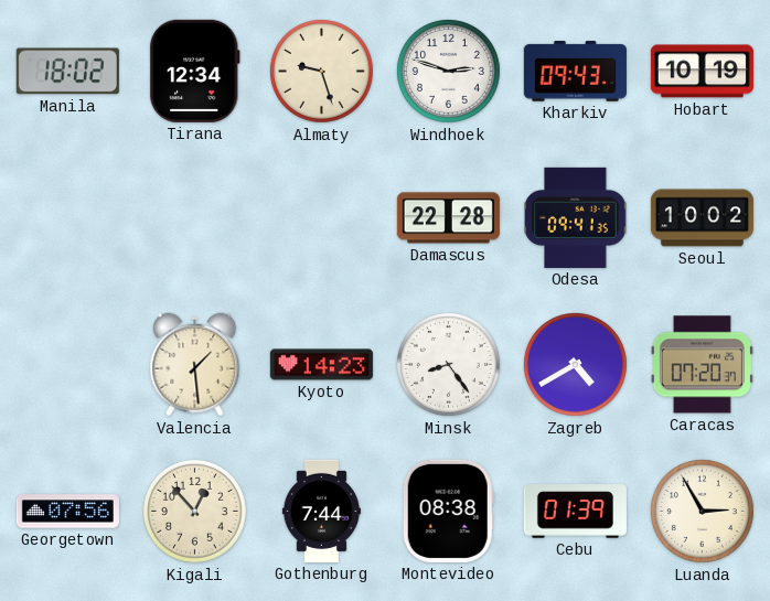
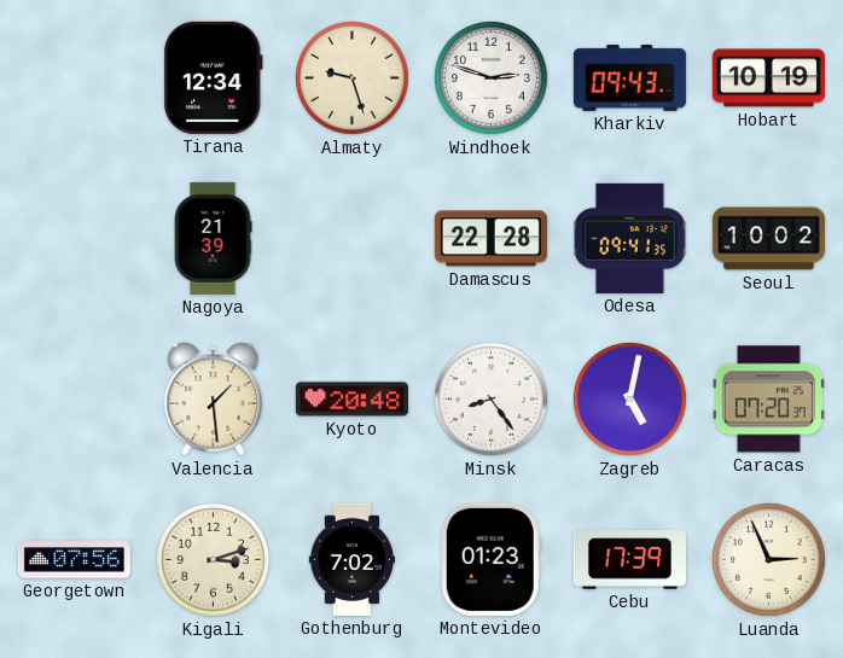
Manila: 18:02 -> none (67, 72)
Nagoya: none -> 21:39 (213, 238)
Kyoto: 14:23 -> 20:48 (351, 400)
Zagreb: 4:40 -> 5:02 (629, 398)
Kigali: 12:53 -> 3:12 (213, 559)
Gothenburg: 7:44 -> 7:02 (351, 559)
Montevideo: 08:38 -> 01:23 (490, 559)
Cebu: 01:39 -> 17:39 (629, 560)
Luanda: 2:55 -> 2:56 (768, 559)
